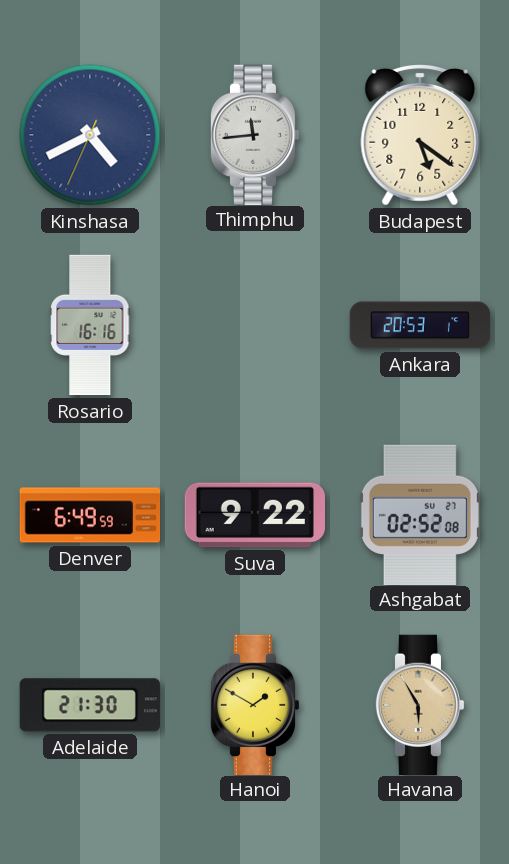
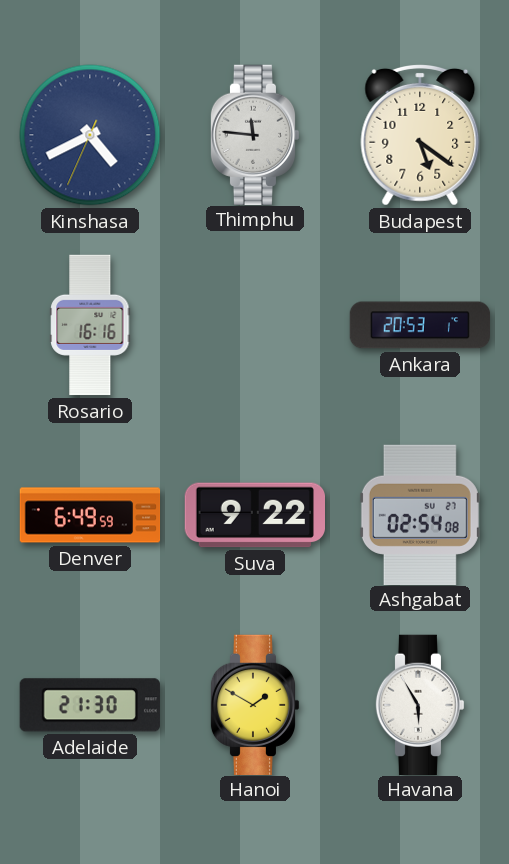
Thimphu: 11:44 -> 11:46 (255, 134)
Ashgabat: 02:52 -> 02:54 (420, 514)
Havana dial: champagne -> white (420, 704)
